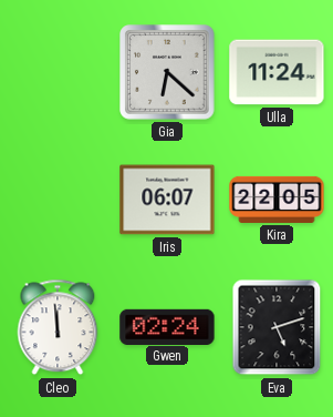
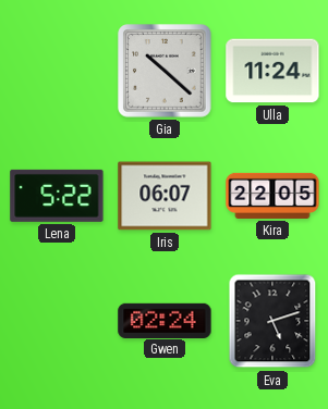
Gia: 6:22 -> 10:22 (165, 71)
Lena: none -> 5:22 (57, 196)
Cleo: 11:59 -> none (58, 327)
